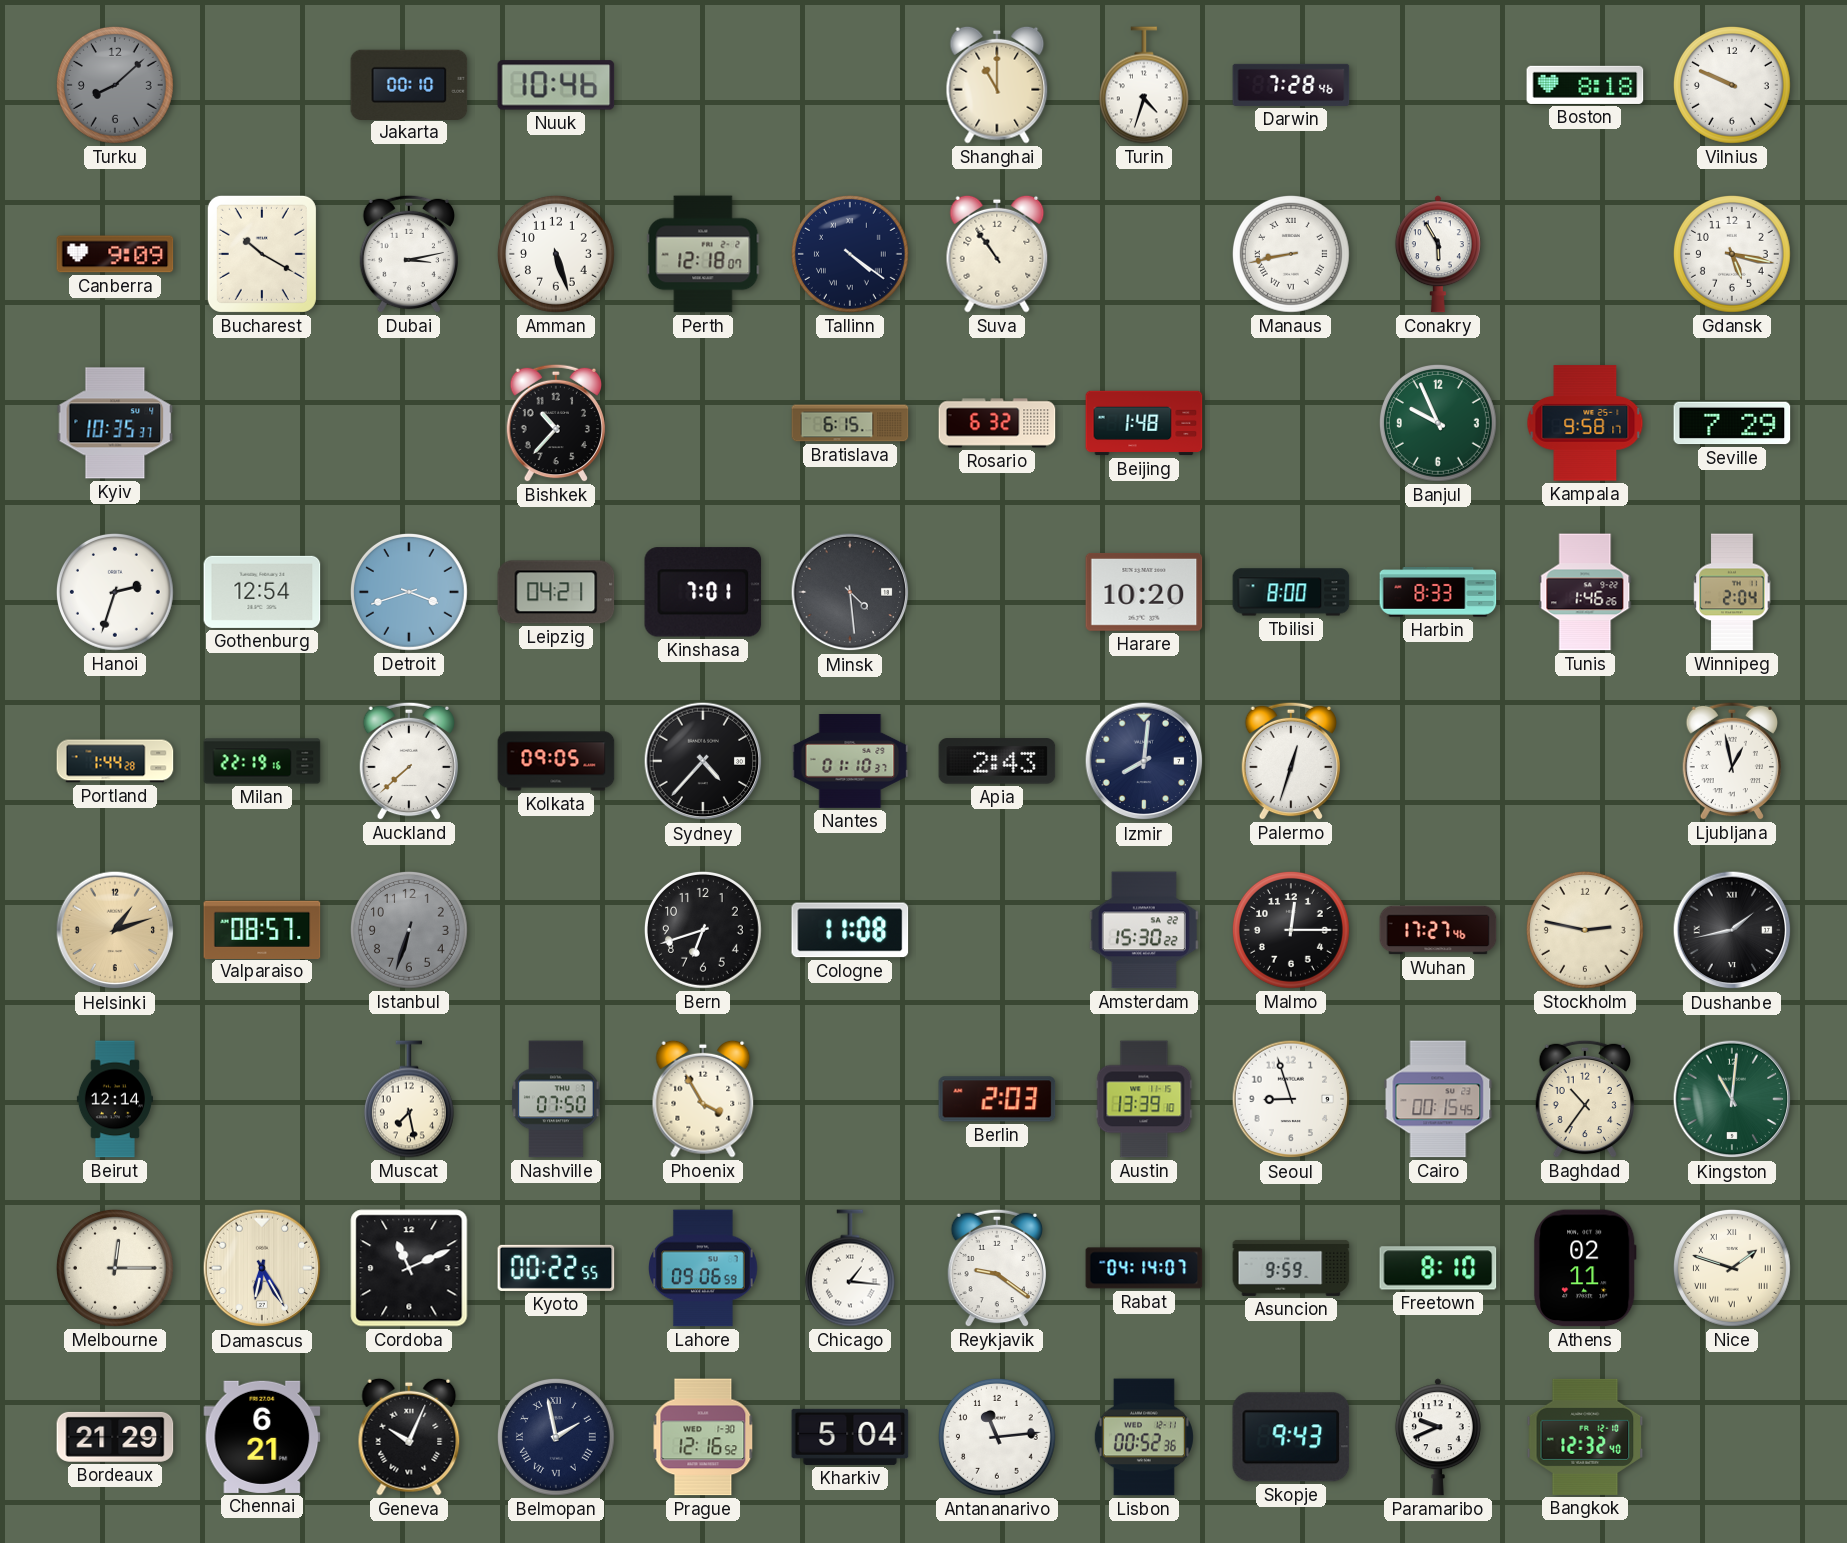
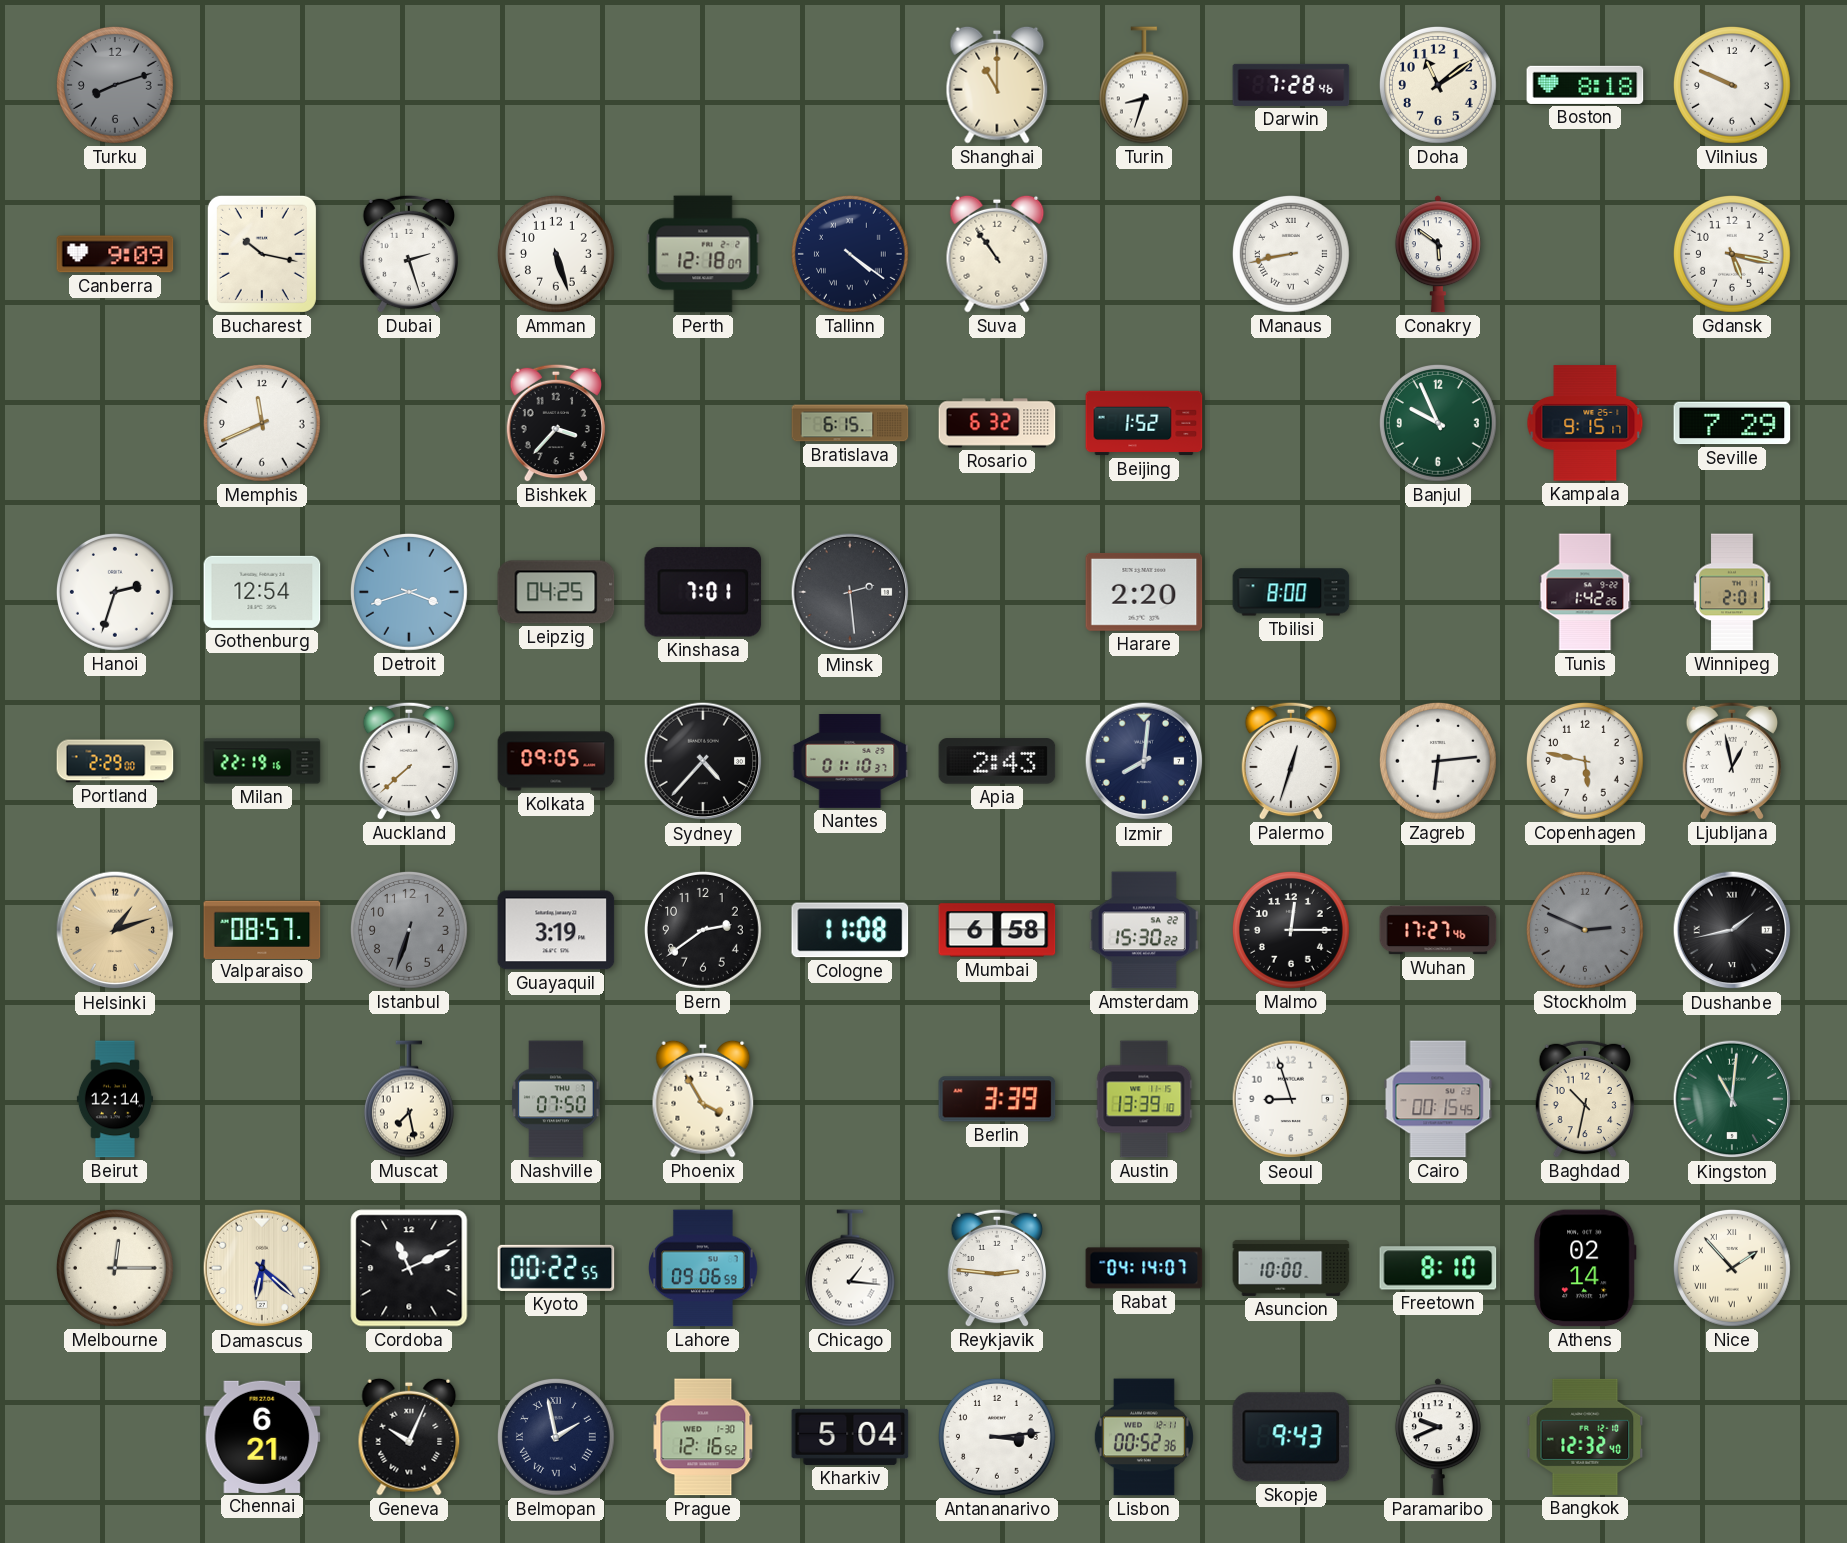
Turku: 8:08 -> 8:12 (115, 85)
Jakarta: 00:10 -> none (409, 84)
Nuuk: 10:46 -> none (556, 85)
Turin: 4:33 -> 8:33 (1144, 85)
Doha: none -> 11:09 (1438, 85)
Bucharest: 10:20 -> 10:17 (262, 254)
Dubai: 3:13 -> 2:27 (408, 254)
Conakry: 5:55 -> 5:51 (1438, 254)
Kyiv: 10:35 -> none (115, 423)
Memphis: none -> 11:41 (262, 423)
Bishkek: 10:37 -> 3:37 (555, 423)
Beijing: 1:48 -> 1:52 (1144, 423)
Kampala: 9:58 -> 9:15 (1585, 423)
Leipzig: 04:21 -> 04:25 (556, 592)
Minsk: 4:29 -> 2:29 (850, 592)
Harare: 10:20 -> 2:20 (1144, 592)
Harbin: 8:33 -> none (1438, 593)
Tunis: 1:46 -> 1:42 (1585, 592)
Winnipeg: 2:04 -> 2:01 (1732, 592)
Portland: 1:44 -> 2:29 (115, 761)
Zagreb: none -> 6:14 (1438, 761)
Copenhagen: none -> 5:47 (1585, 761)
Guayaquil: none -> 3:19 (556, 930)
Bern: 6:42 -> 2:39 (703, 930)
Mumbai: none -> 6:58 (997, 930)
Stockholm: 2:47 -> 2:49 (1585, 930)
Stockholm dial: cream -> grey (1585, 930)
Berlin: 2:03 -> 3:39 (997, 1099)
Baghdad: 10:36 -> 10:32 (1584, 1099)
Damascus: 6:25 -> 6:22 (262, 1268)
Reykjavik: 9:21 -> 2:46 (996, 1268)
Asuncion: 9:59 -> 10:00 (1291, 1268)
Athens: 02:11 -> 02:14 (1585, 1268)
Nice: 1:48 -> 1:53 (1732, 1268)
Bordeaux: 21:29 -> none (115, 1437)
Antananarivo: 11:14 -> 3:14 (997, 1437)
